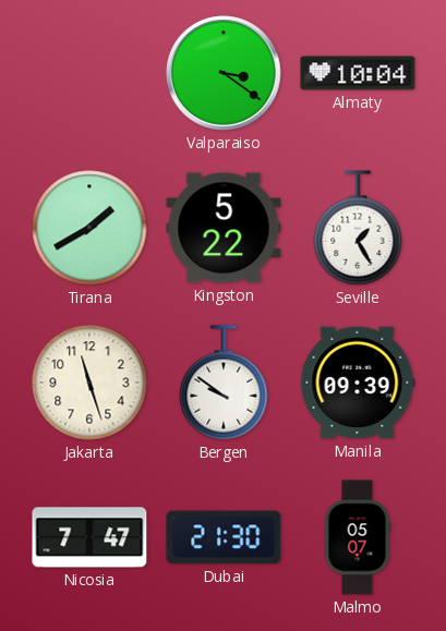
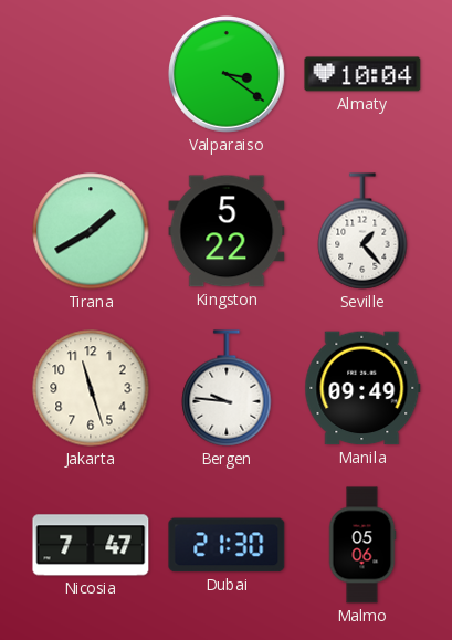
Seville: 1:25 -> 1:23 (362, 231)
Bergen: 9:51 -> 9:46 (227, 388)
Manila: 09:39 -> 09:49 (362, 388)
Malmo: 05:07 -> 05:06 (362, 545)
